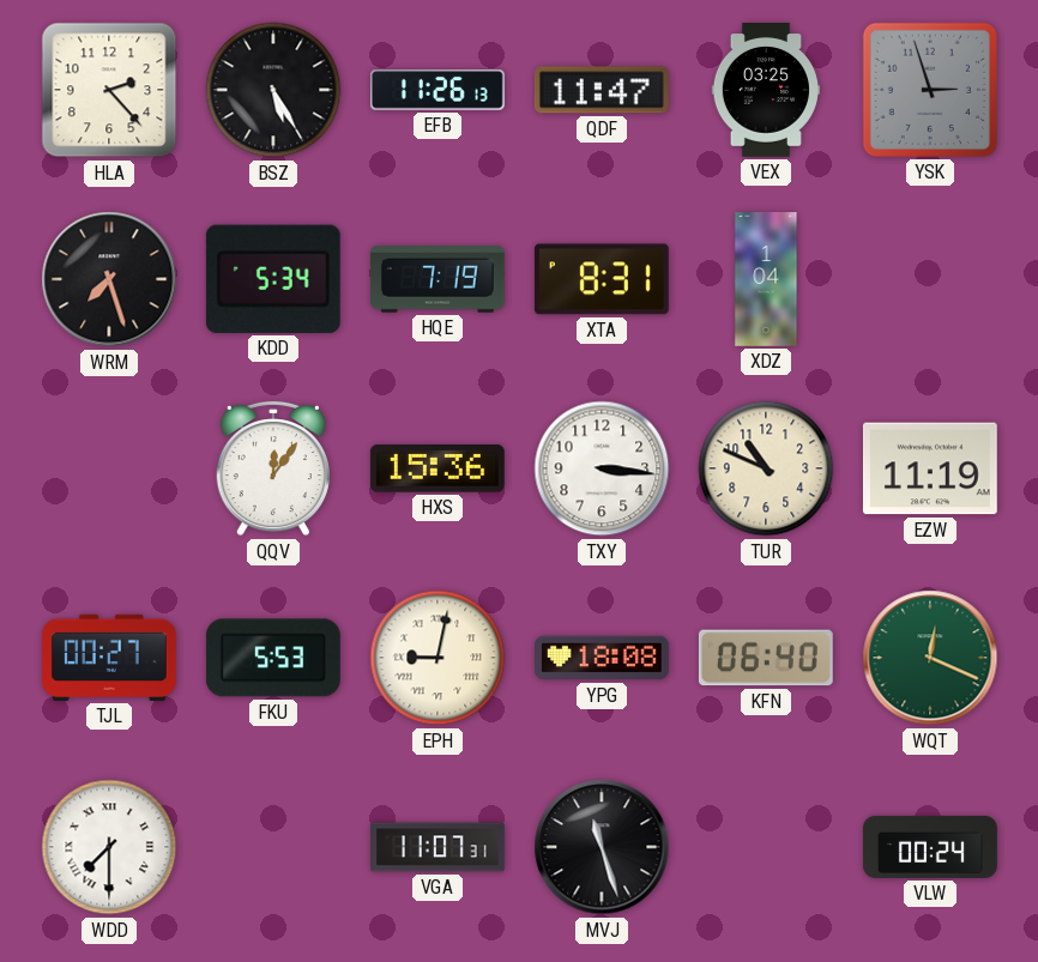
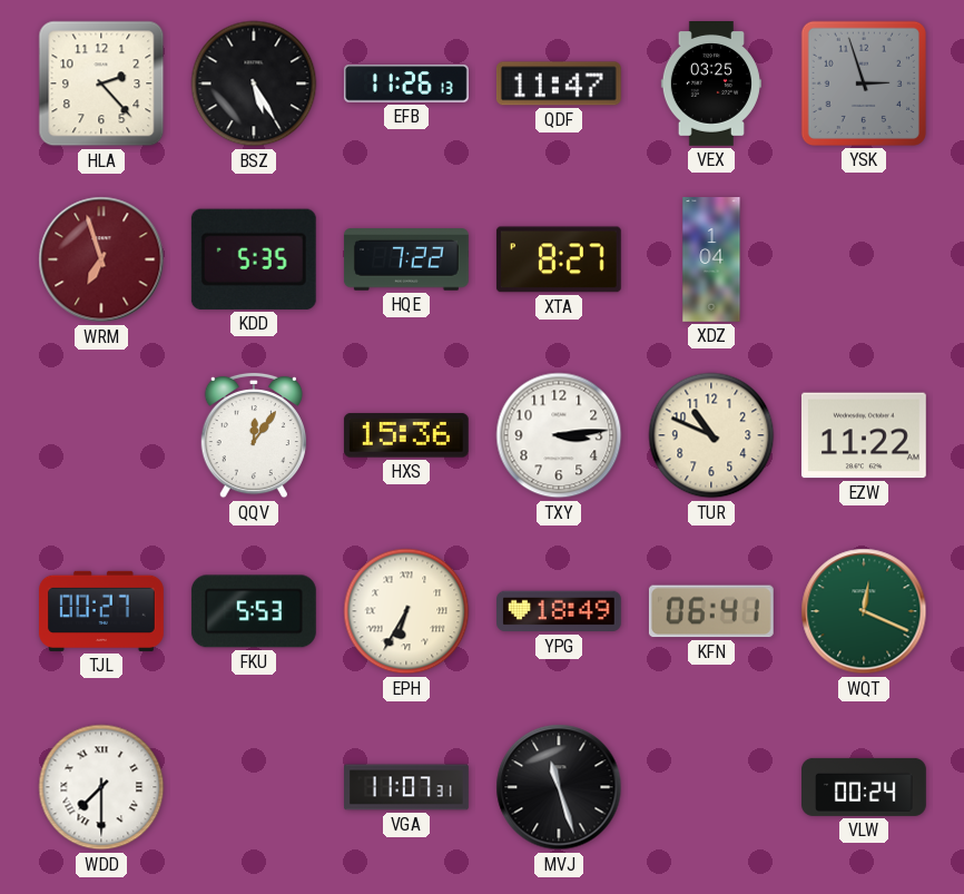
WRM: 7:27 -> 6:57 (101, 259)
WRM dial: black -> burgundy (101, 259)
KDD: 5:34 -> 5:35 (254, 259)
HQE: 7:19 -> 7:22 (406, 259)
XTA: 8:31 -> 8:27 (559, 259)
TXY: 3:16 -> 3:14 (559, 435)
EZW: 11:19 -> 11:22 (864, 435)
EPH: 9:02 -> 6:35 (406, 611)
YPG: 18:08 -> 18:49 (560, 611)
KFN: 06:40 -> 06:41 (711, 611)
